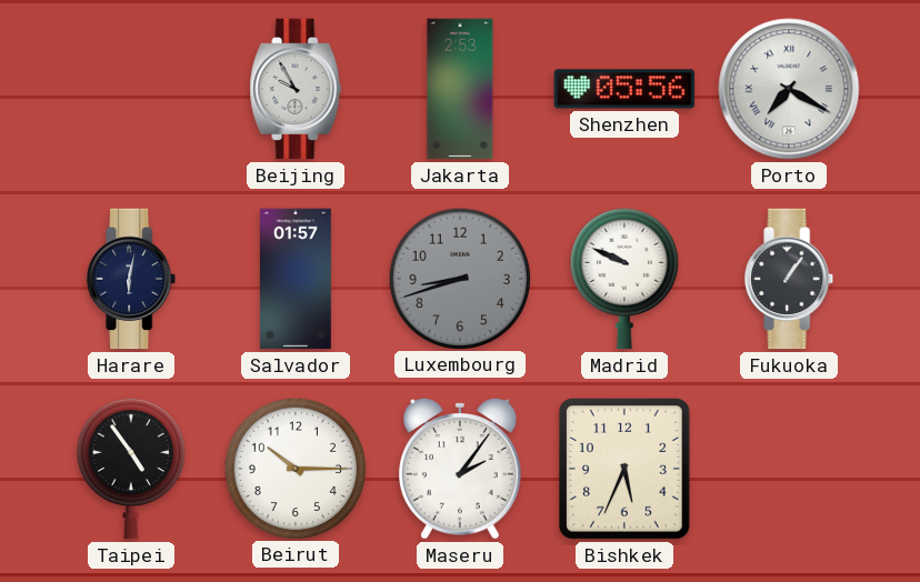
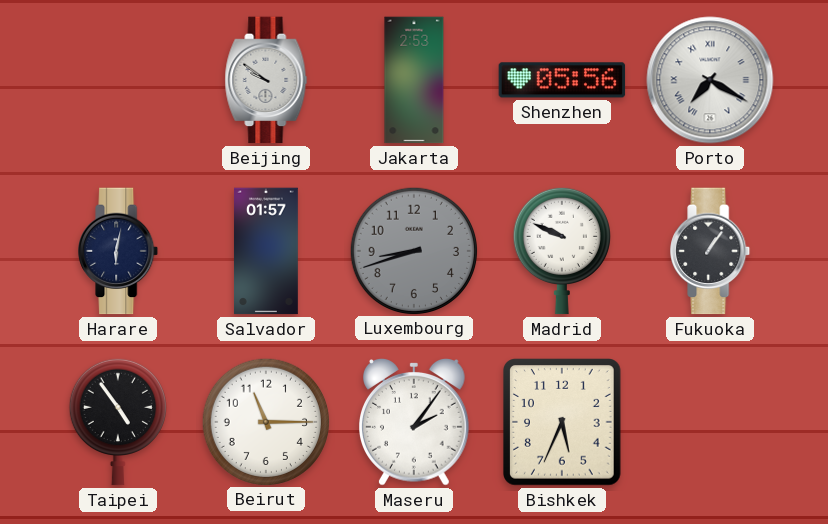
Beijing: 9:55 -> 9:51 (266, 80)
Beirut: 10:15 -> 11:15 (265, 421)
